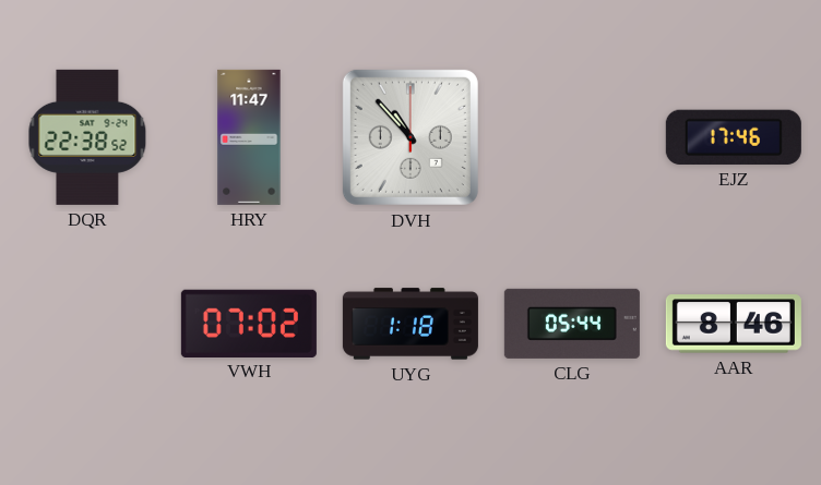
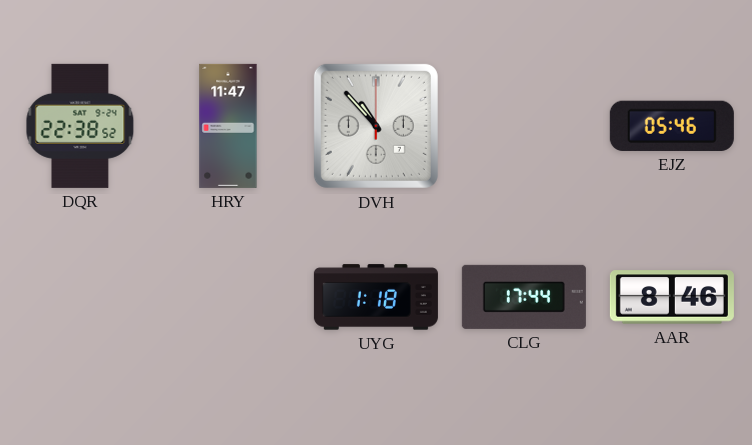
EJZ: 17:46 -> 05:46 (672, 126)
VWH: 07:02 -> none (249, 323)
CLG: 05:44 -> 17:44 (524, 297)
